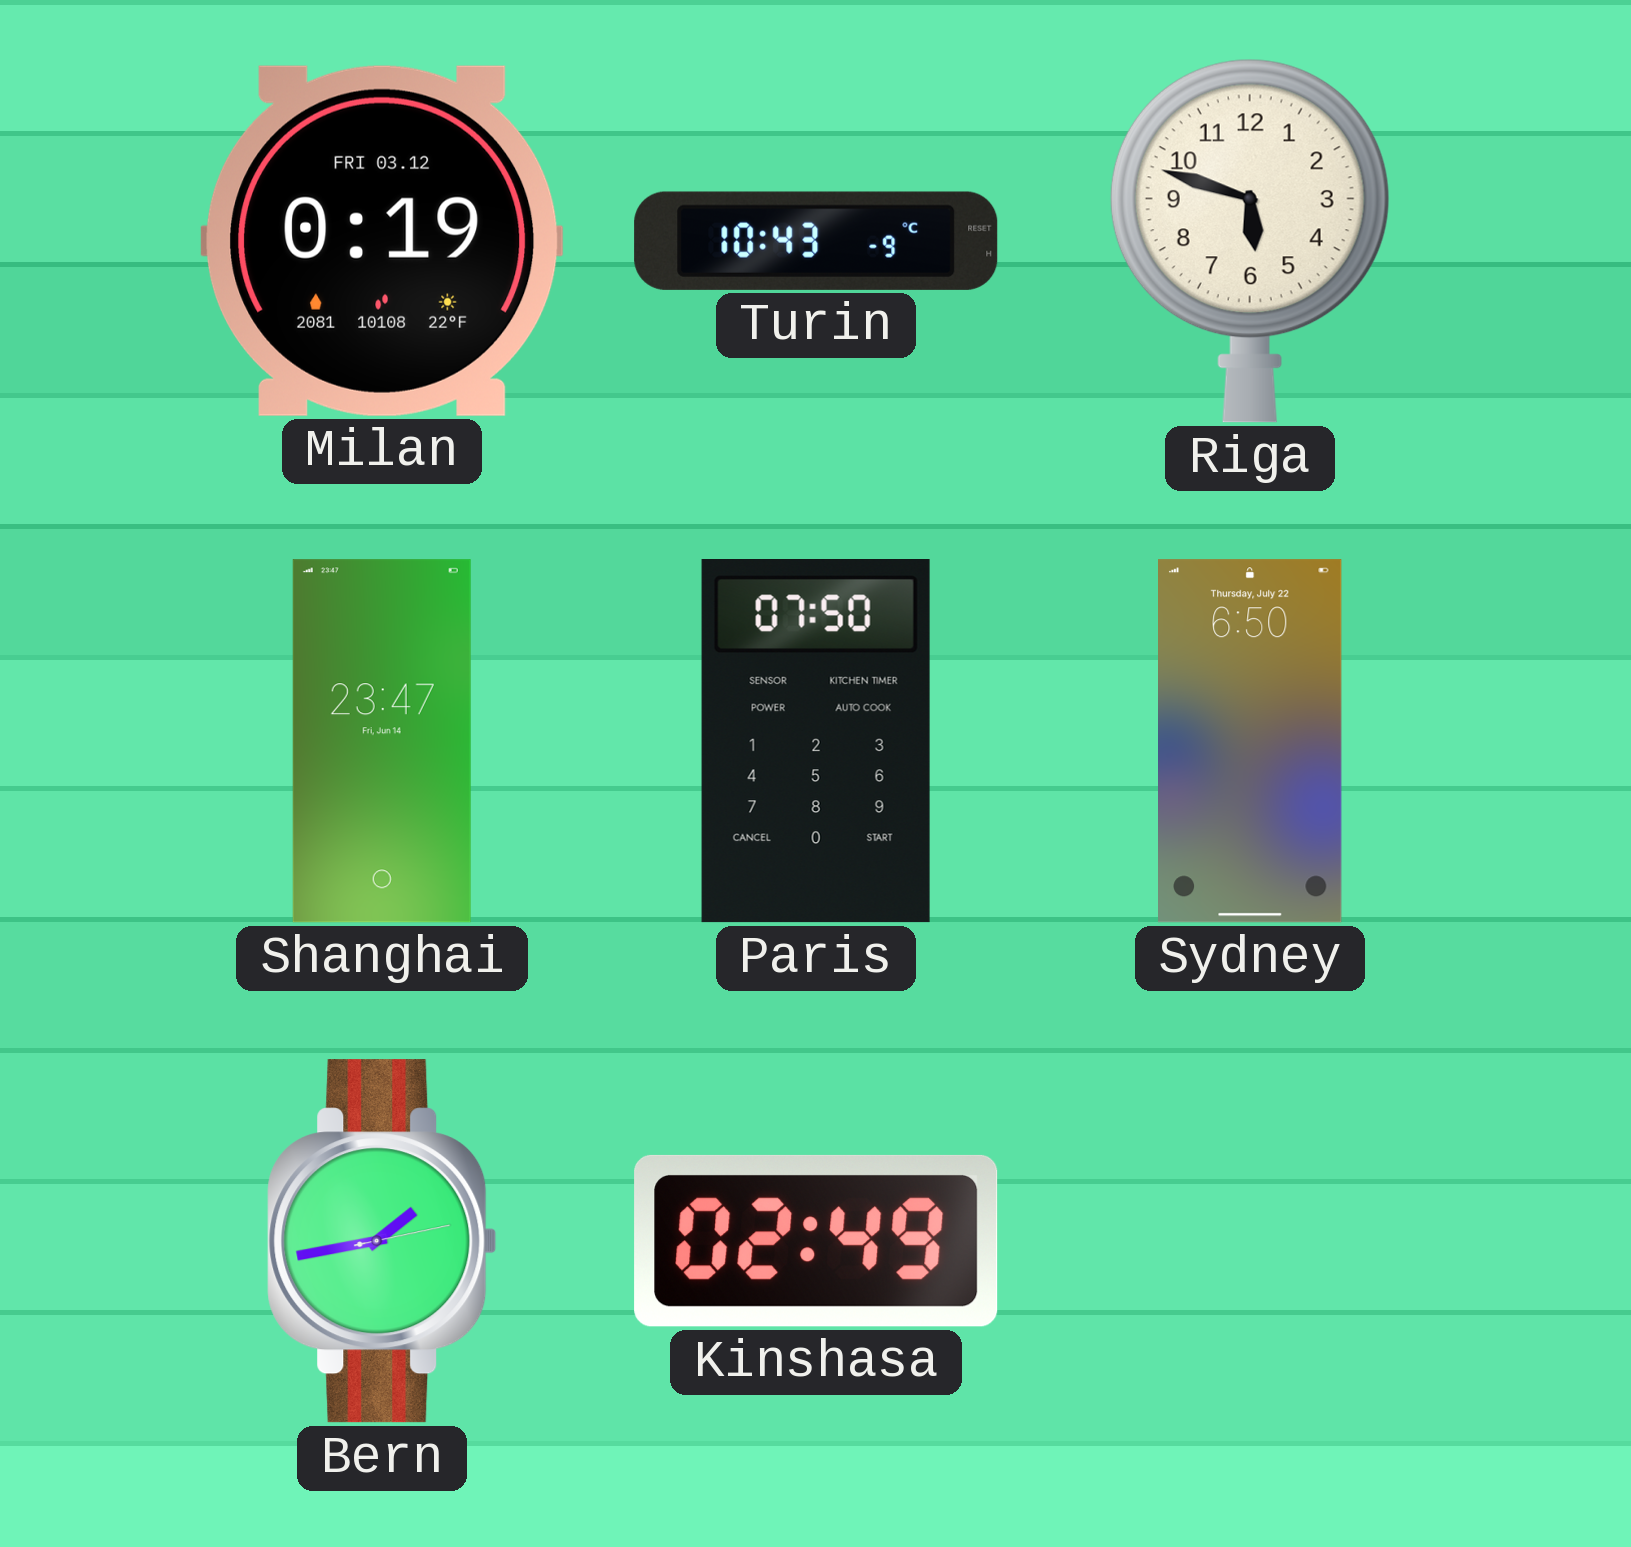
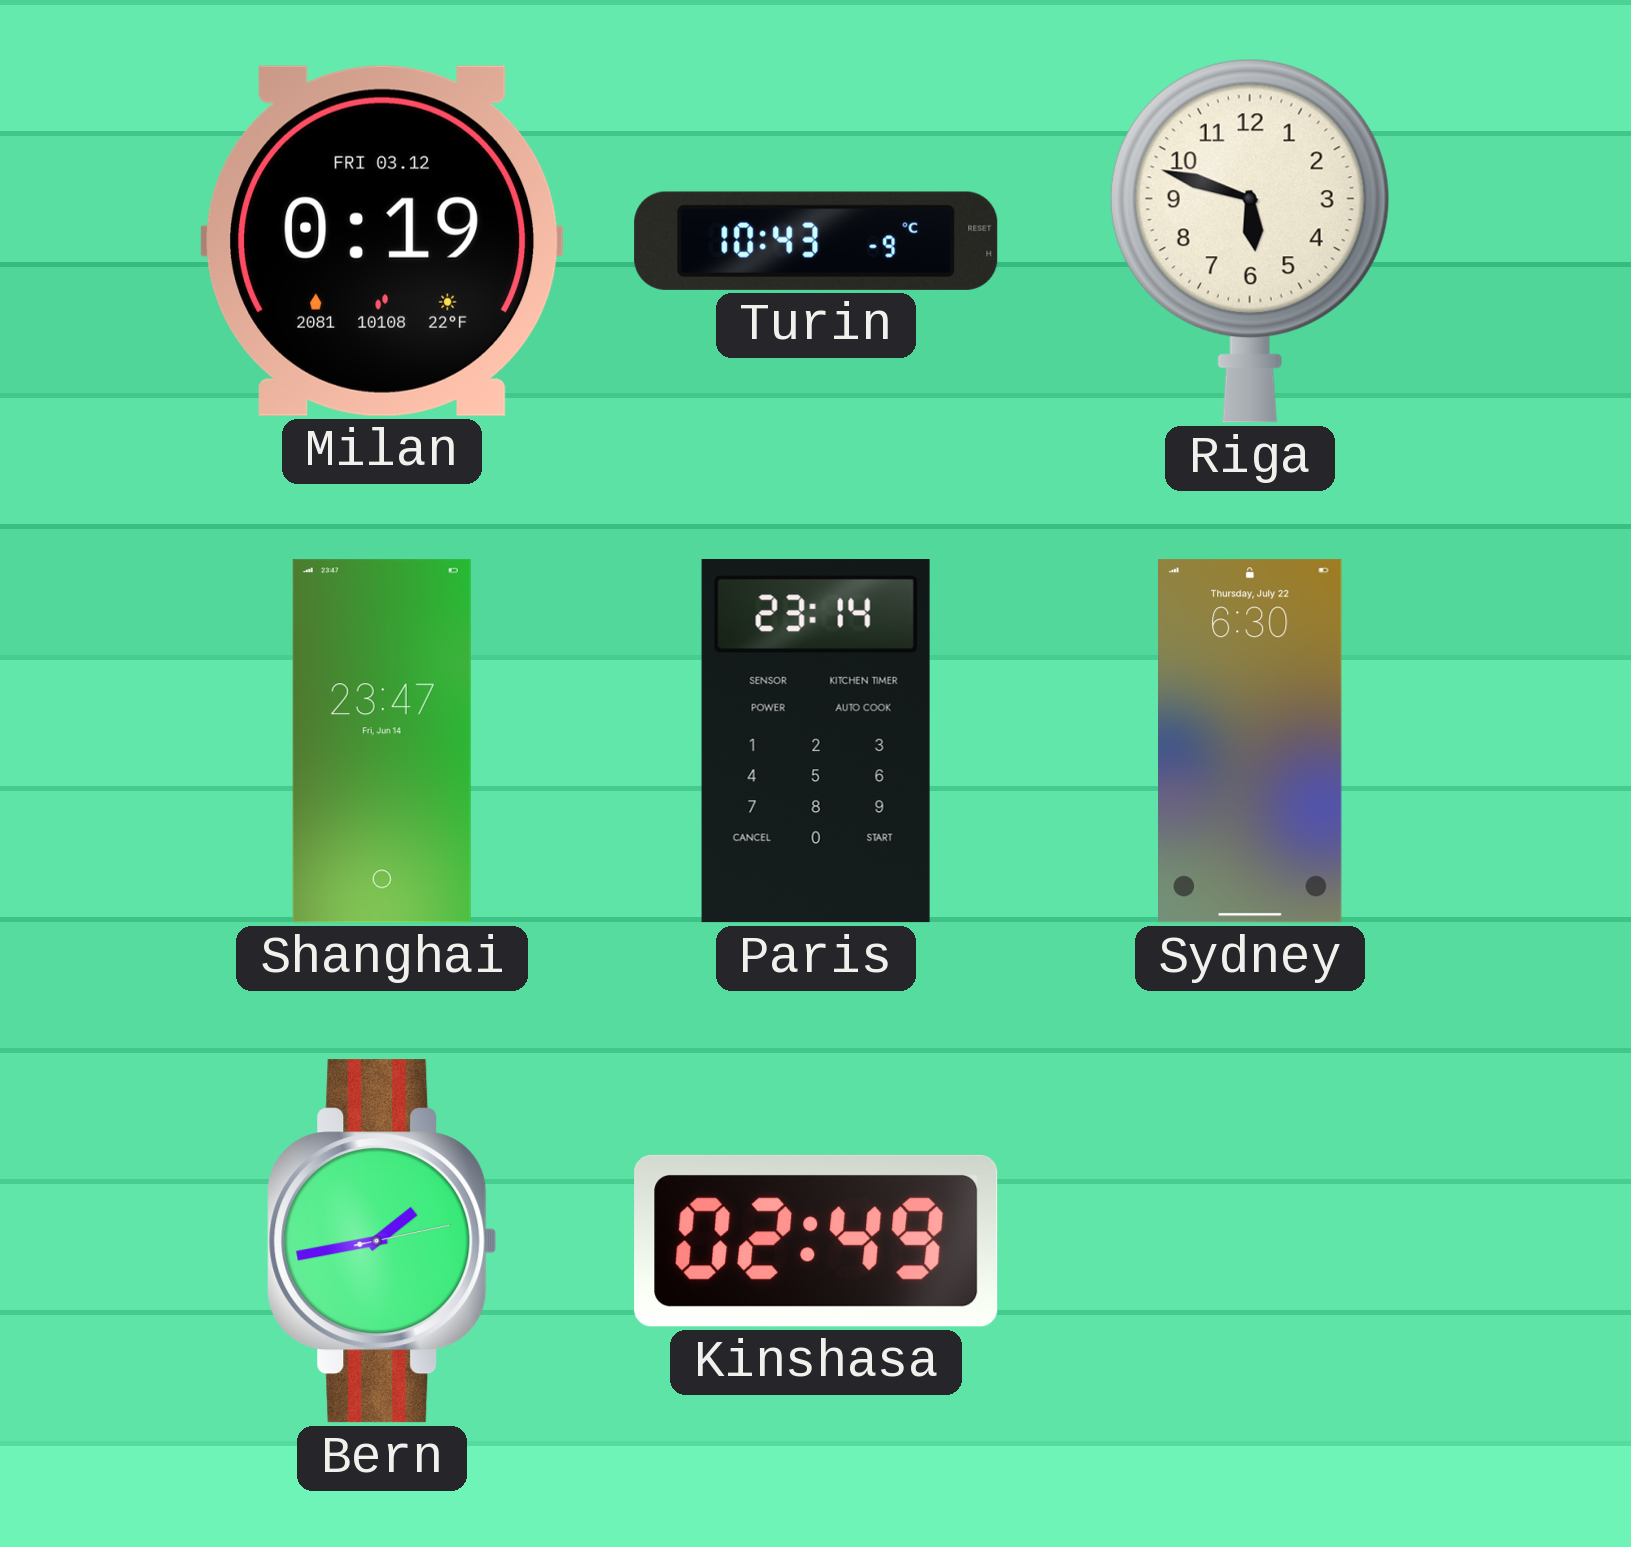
Paris: 07:50 -> 23:14 (816, 742)
Sydney: 6:50 -> 6:30 (1251, 741)
